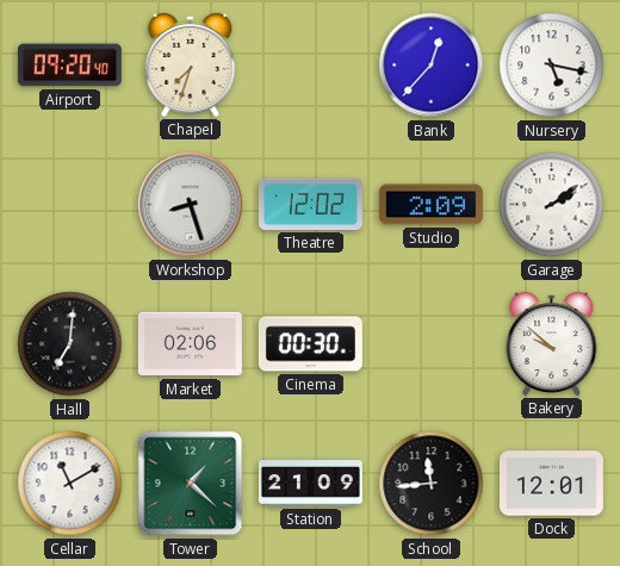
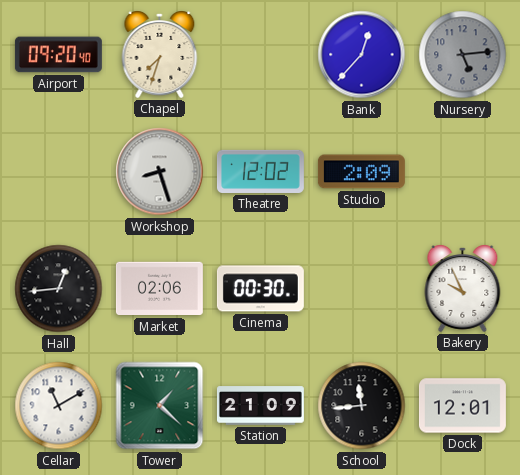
Nursery: 5:17 -> 5:14 (463, 55)
Nursery dial: white -> grey (463, 55)
Garage: 2:09 -> none (552, 205)
Hall: 7:01 -> 12:44 (59, 289)
Bakery: 9:52 -> 9:56 (463, 288)
